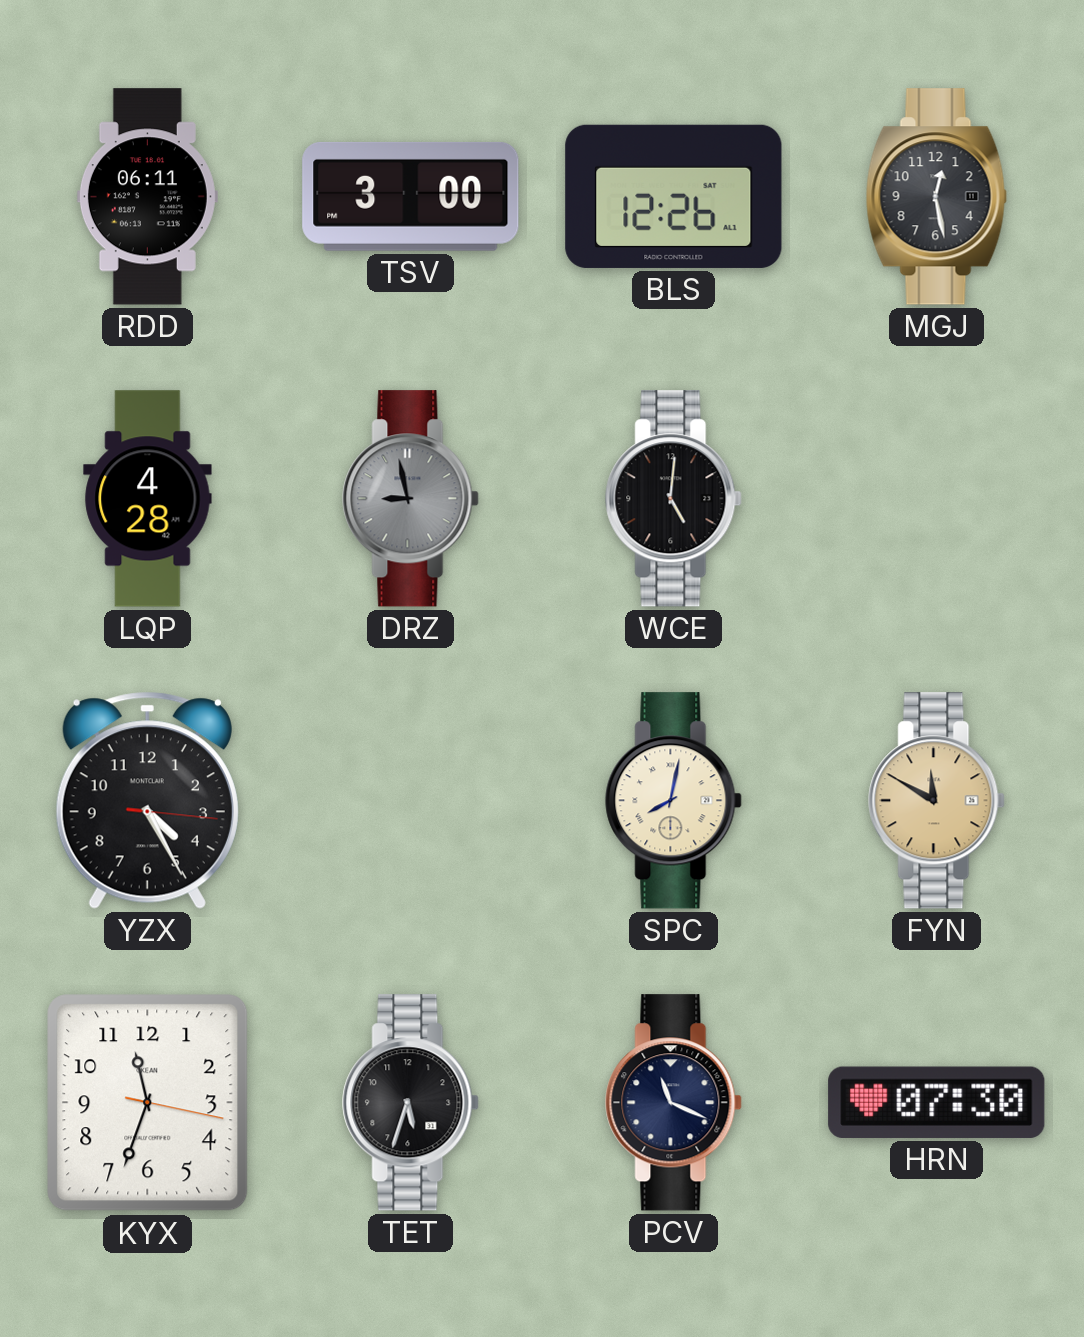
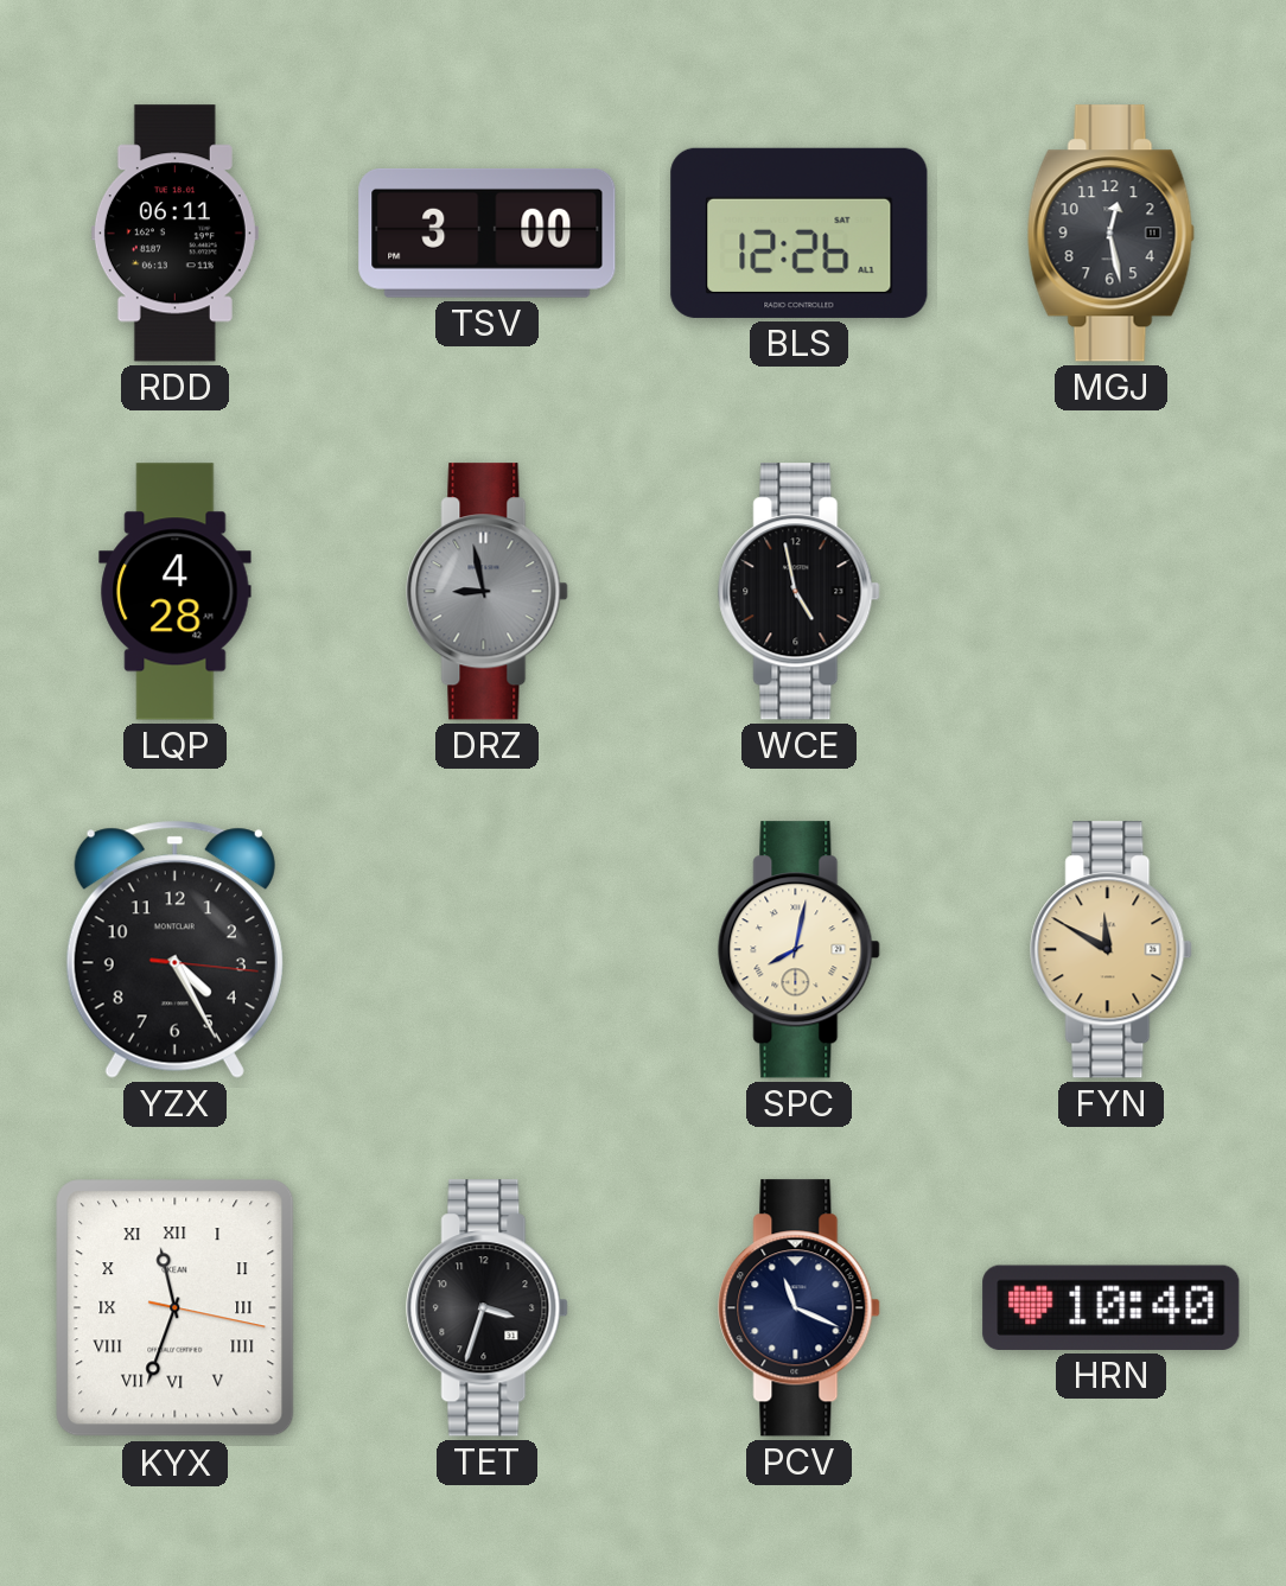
WCE: 5:01 -> 4:58 (800, 592)
KYX numerals: Arabic -> Roman (176, 1308)
TET: 5:33 -> 3:33 (488, 1308)
HRN: 07:30 -> 10:40 (1112, 1307)
